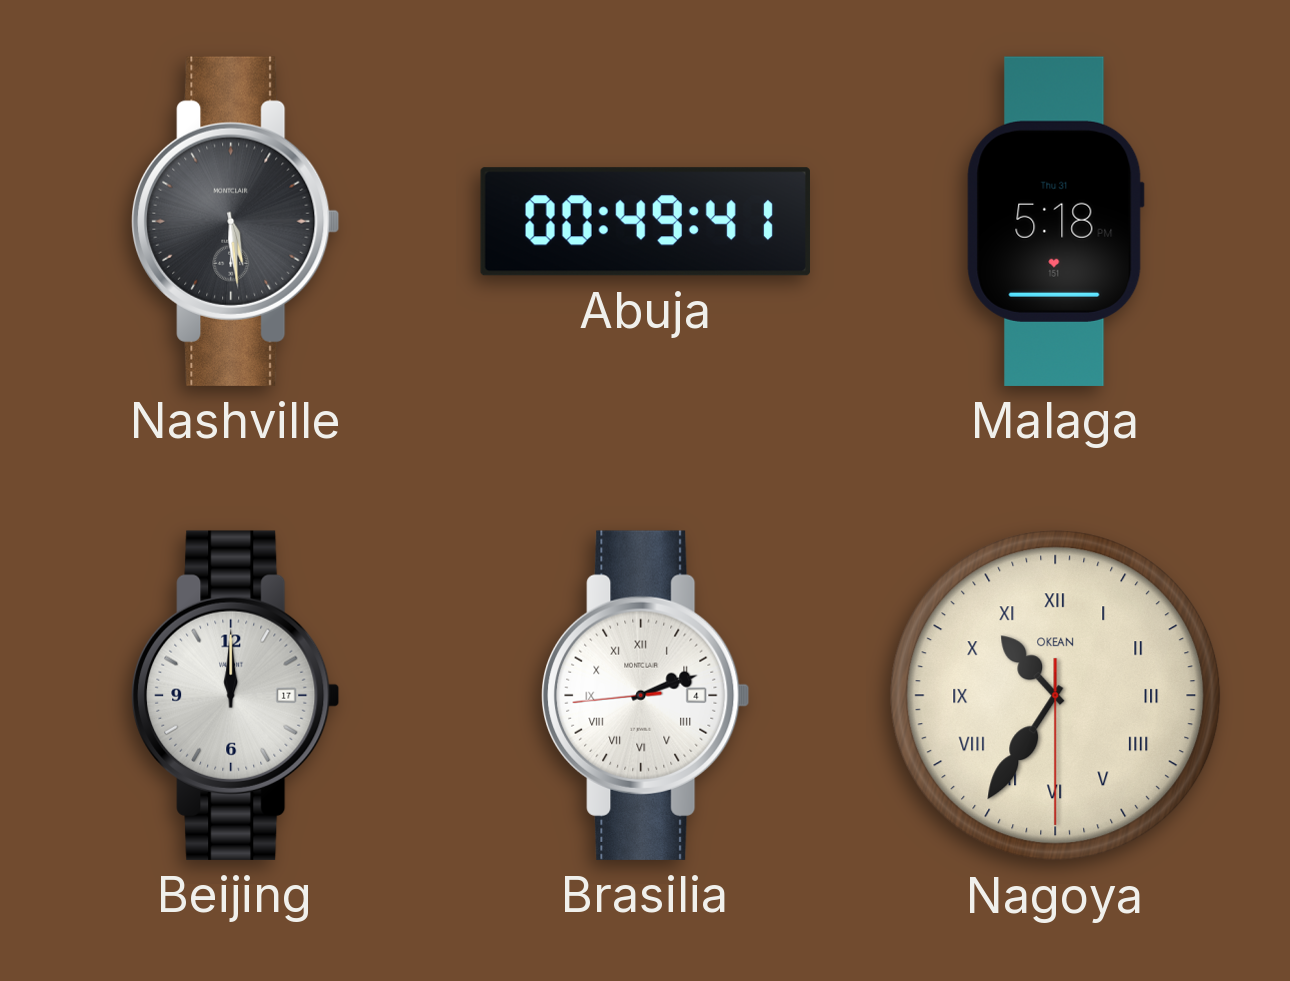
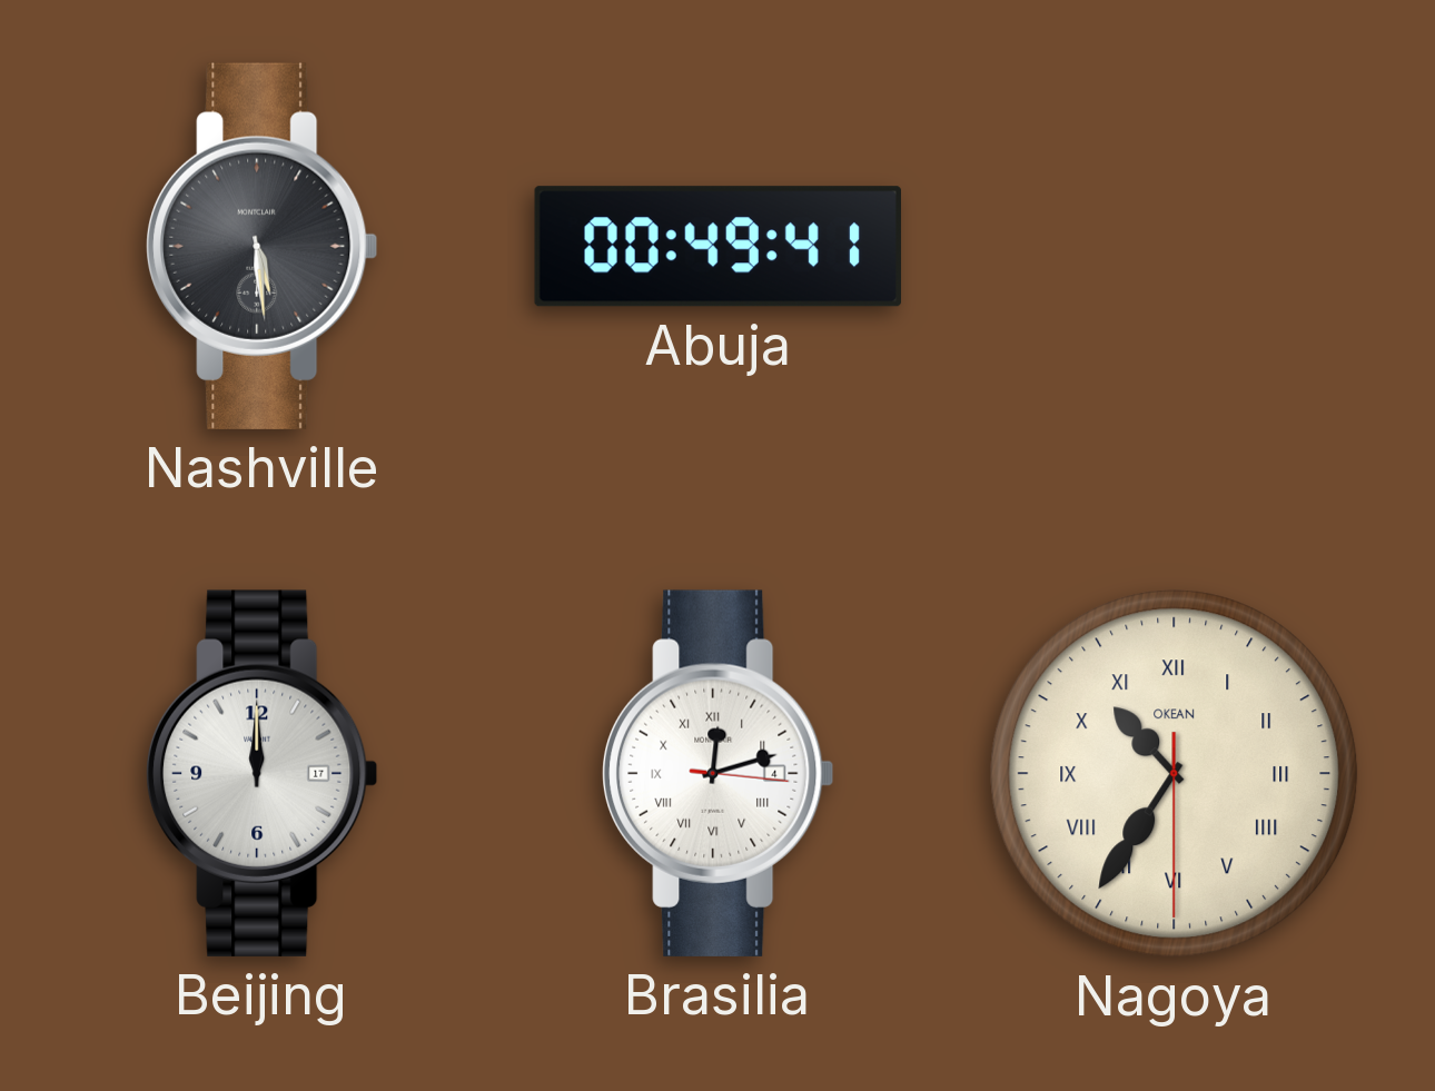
Malaga: 5:18 -> none (1055, 221)
Brasilia: 2:11 -> 12:12 (719, 773)
